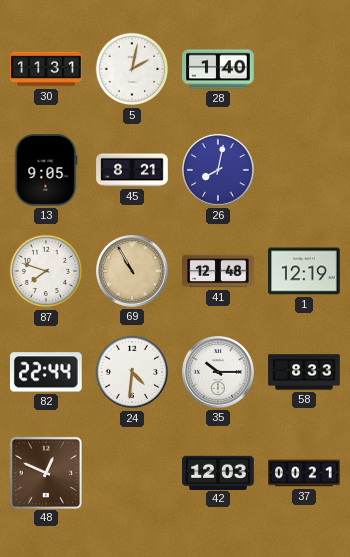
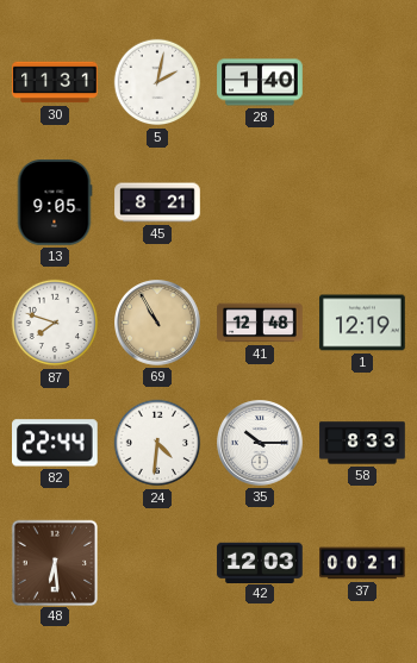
26: 8:02 -> none (219, 171)
48: 12:49 -> 6:29 (54, 562)
